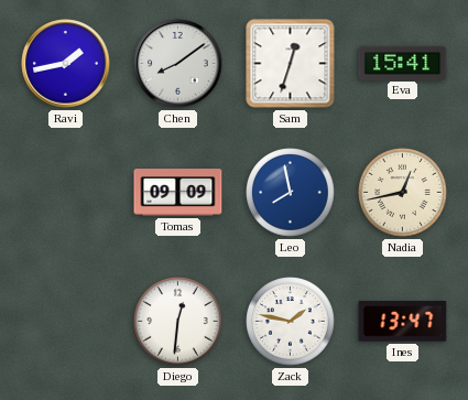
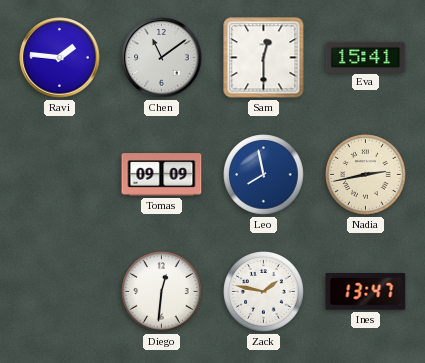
Ravi: 1:43 -> 1:46 (60, 58)
Chen: 8:09 -> 11:09 (162, 58)
Sam: 12:33 -> 12:30 (264, 58)
Nadia: 12:43 -> 2:43 (366, 175)
